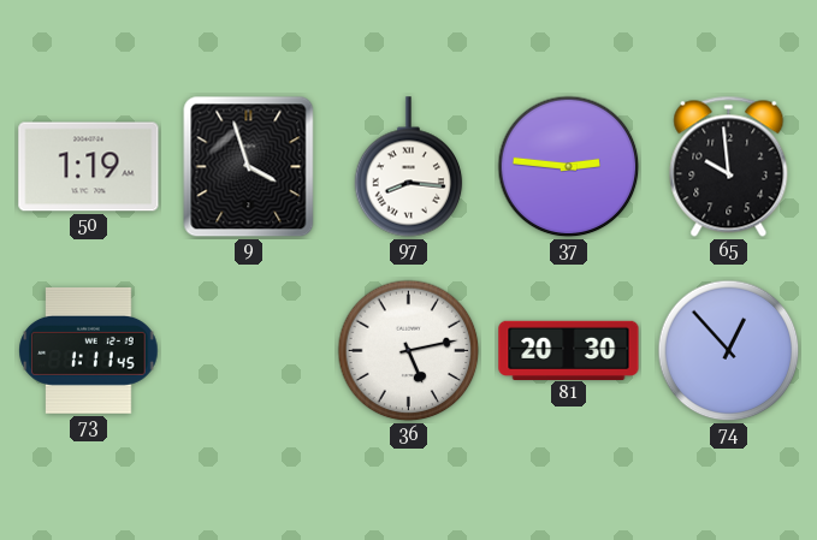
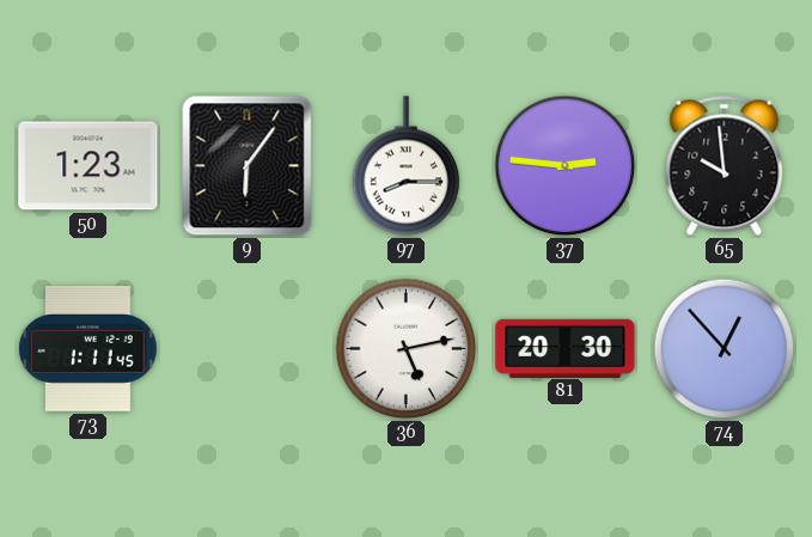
50: 1:19 -> 1:23 (88, 166)
9: 3:57 -> 6:06 (248, 166)
97: 8:16 -> 8:15 (407, 166)
